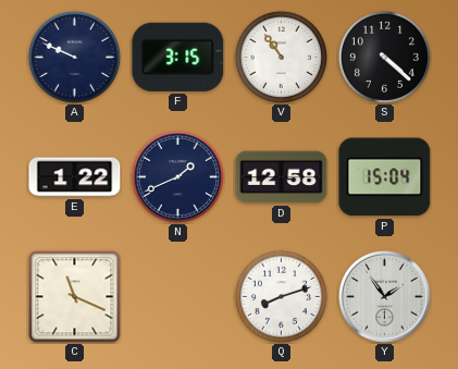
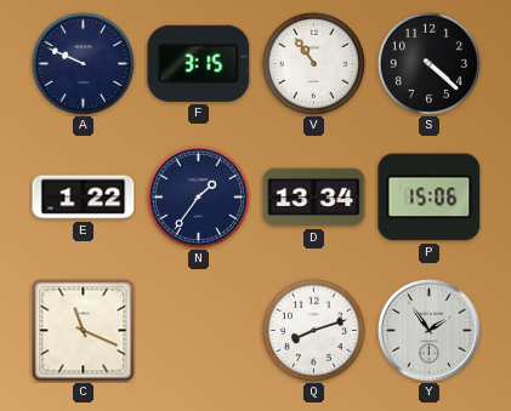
N: 1:41 -> 1:36 (198, 196)
D: 12:58 -> 13:34 (314, 198)
P: 15:04 -> 15:06 (430, 198)
